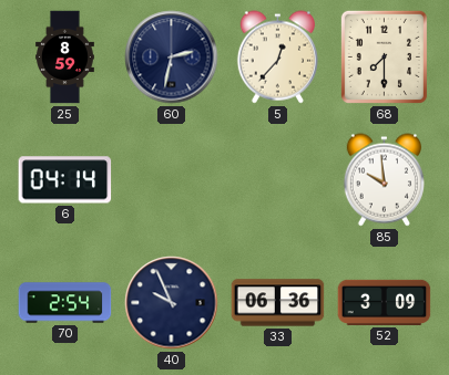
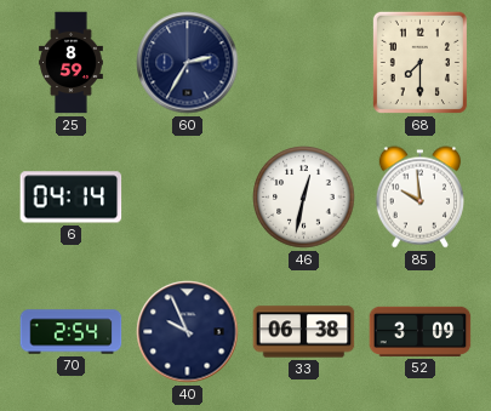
60: 2:32 -> 2:35 (188, 63)
5: 12:37 -> none (277, 58)
46: none -> 12:32 (304, 198)
33: 06:36 -> 06:38 (304, 332)
